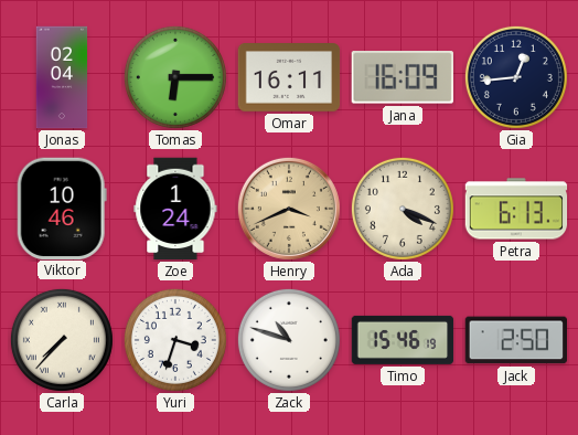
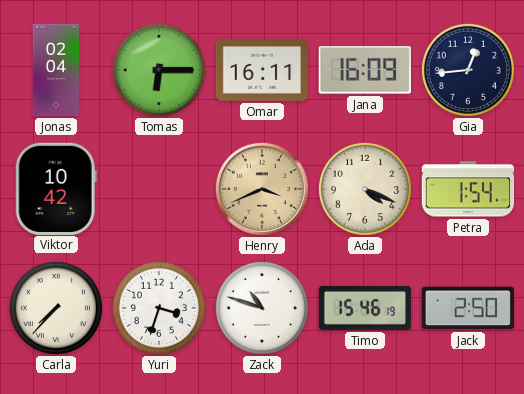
Viktor: 10:46 -> 10:42 (56, 188)
Zoe: 1:24 -> none (175, 209)
Petra: 6:13 -> 1:54 (468, 189)
